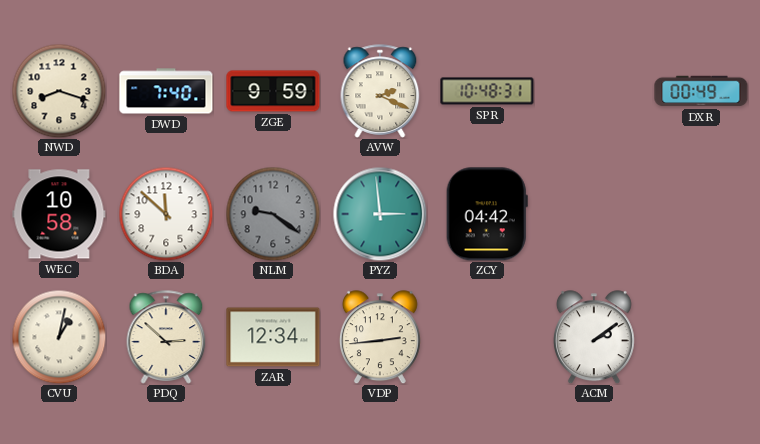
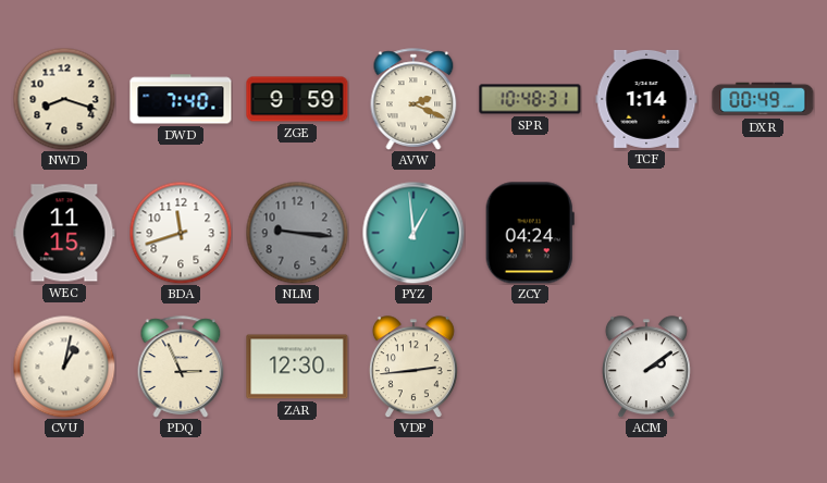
TCF: none -> 1:14 (646, 99)
WEC: 10:58 -> 11:15 (64, 233)
BDA: 11:52 -> 11:42 (181, 233)
NLM: 9:21 -> 9:16 (297, 233)
PYZ: 2:59 -> 12:59 (414, 233)
ZCY: 04:42 -> 04:24 (530, 233)
PDQ: 2:52 -> 2:56 (181, 367)
ZAR: 12:34 -> 12:30 (297, 367)
